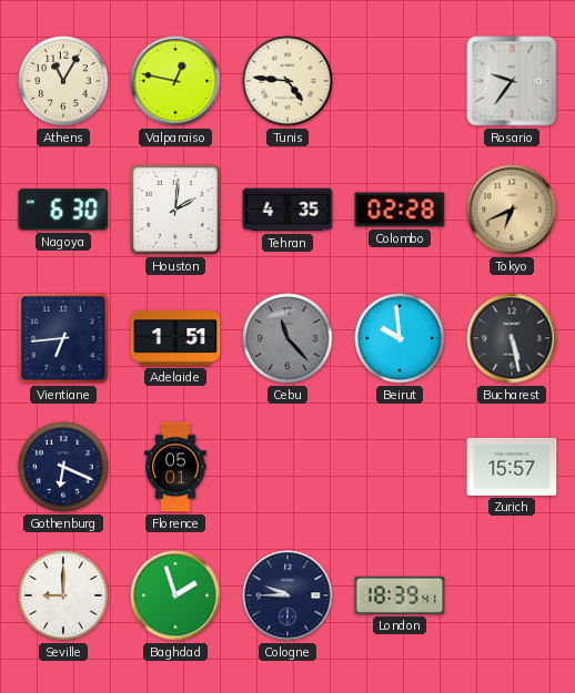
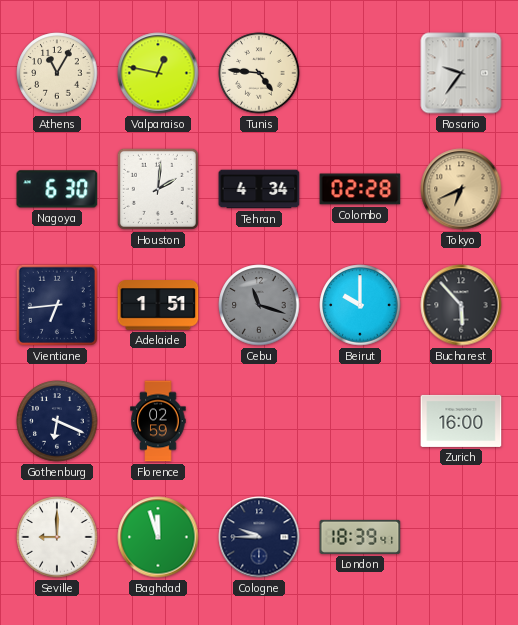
Tehran: 4:35 -> 4:34 (259, 189)
Cebu: 11:23 -> 11:18 (259, 305)
Beirut: 9:59 -> 10:00 (360, 305)
Bucharest: 5:28 -> 5:53 (461, 305)
Florence: 05:01 -> 02:59 (158, 421)
Zurich: 15:57 -> 16:00 (461, 421)
Baghdad: 1:57 -> 11:57 (158, 537)
